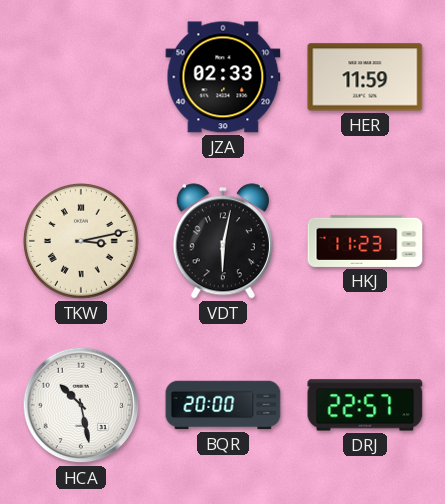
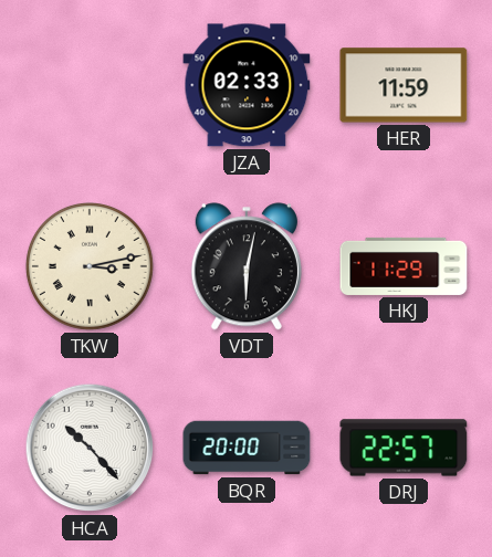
HKJ: 11:23 -> 11:29 (404, 266)
HCA: 10:28 -> 10:23 (90, 448)
